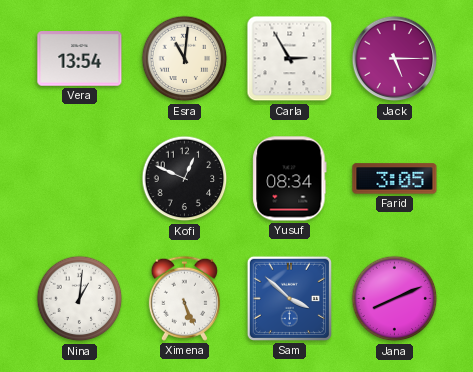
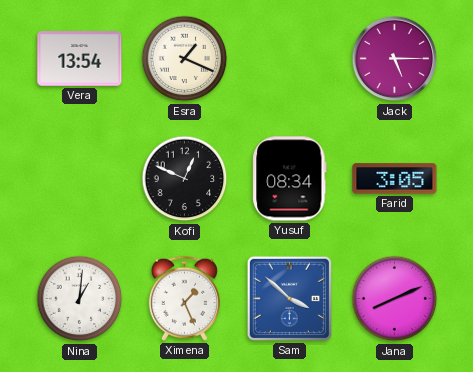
Esra: 11:01 -> 1:19 (185, 59)
Carla: 2:55 -> none (290, 59)
Ximena: 5:26 -> 1:26 (184, 298)
